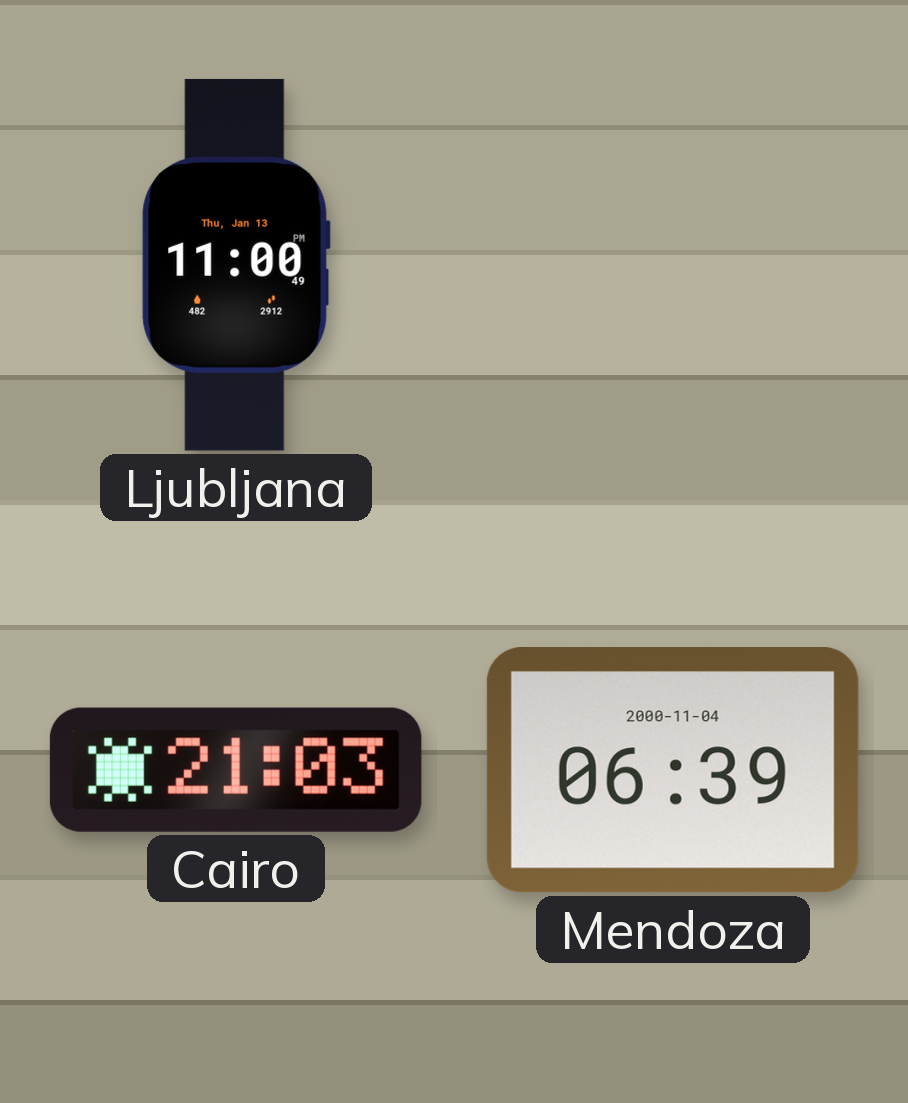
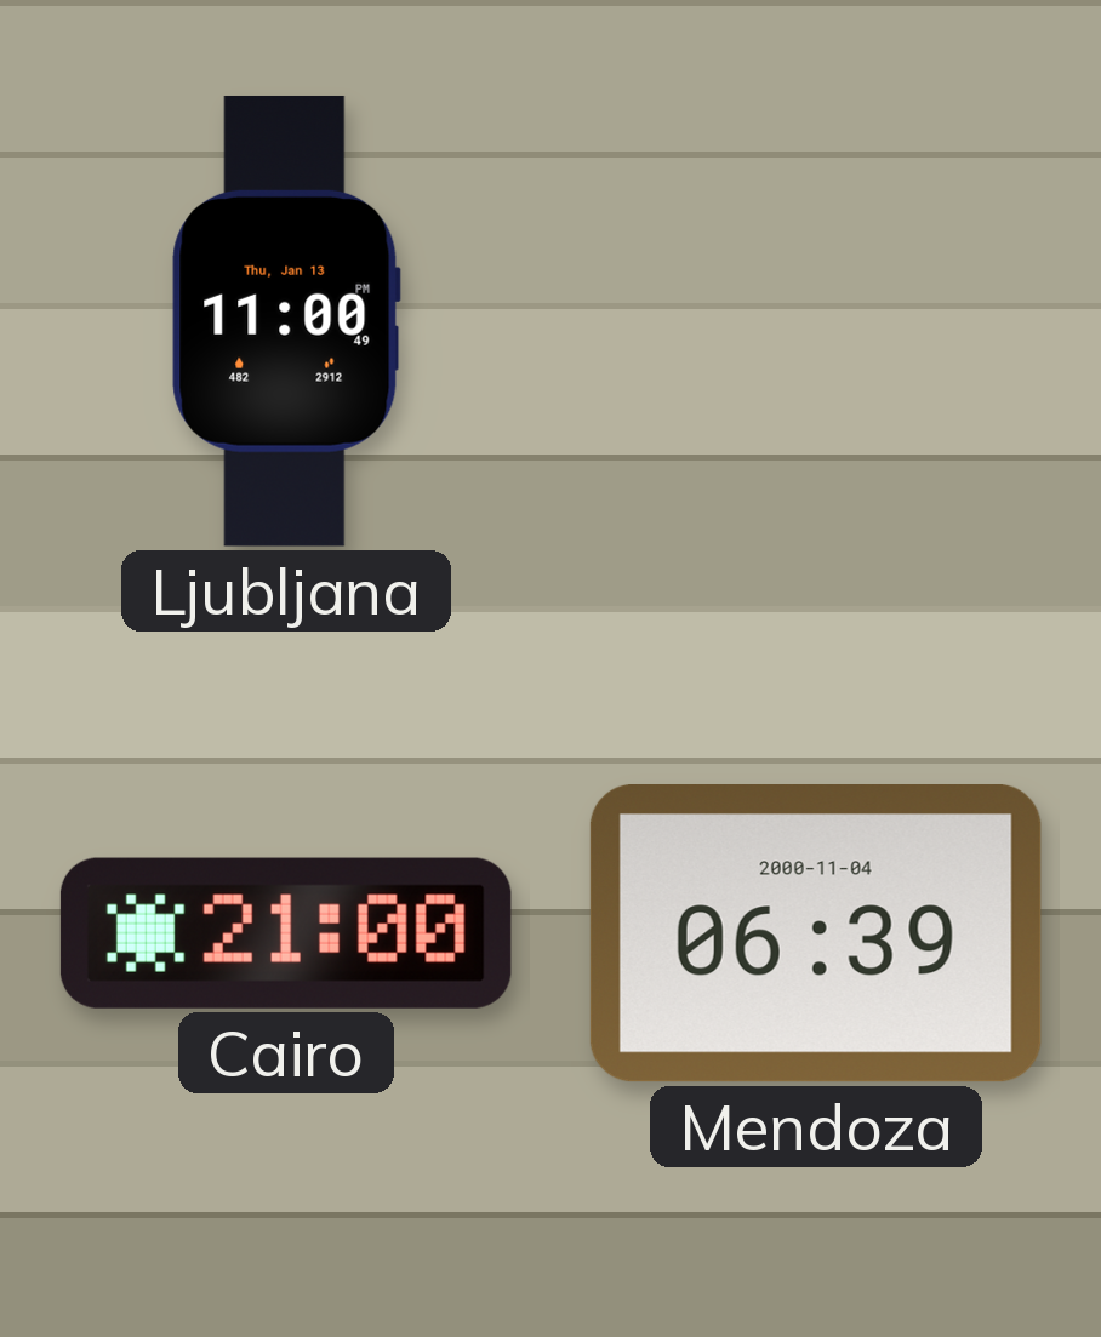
Cairo: 21:03 -> 21:00 (286, 933)
